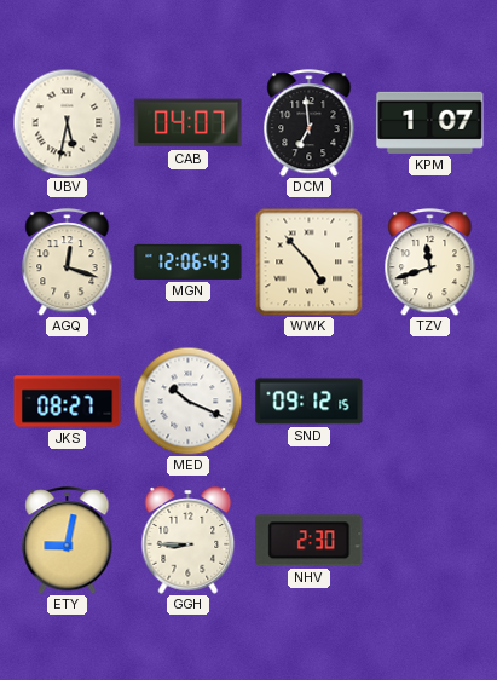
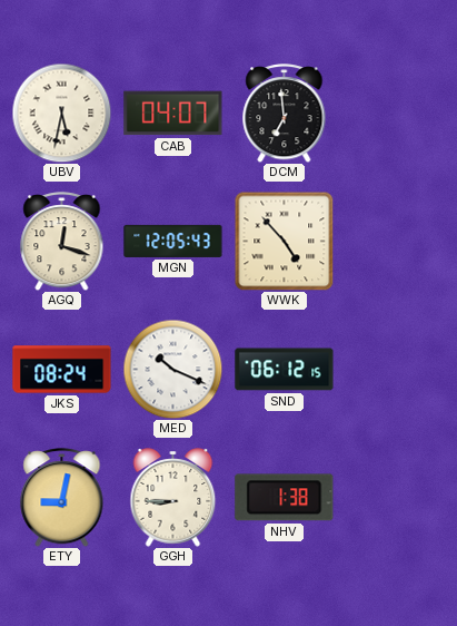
KPM: 1:07 -> none (430, 122)
MGN: 12:06 -> 12:05 (173, 241)
TZV: 11:42 -> none (430, 263)
JKS: 08:27 -> 08:24 (62, 370)
SND: 09:12 -> 06:12 (285, 370)
NHV: 2:30 -> 1:38 (285, 498)
